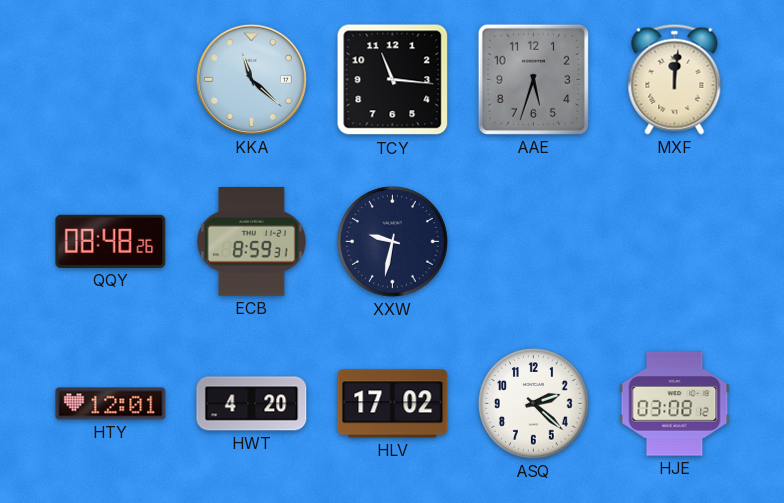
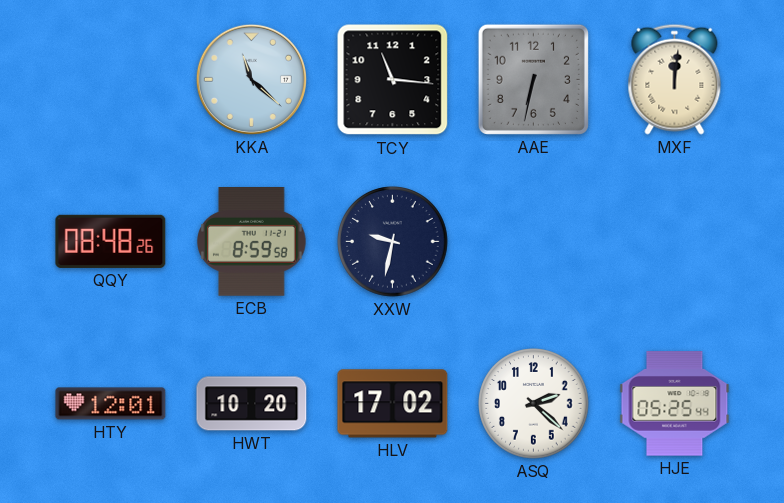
AAE: 5:33 -> 6:32 (533, 79)
ECB: 8:59:31 -> 8:59:58 (252, 242)
HWT: 4:20 -> 10:20 (252, 404)
HJE: 03:08 -> 05:25 (675, 404)
